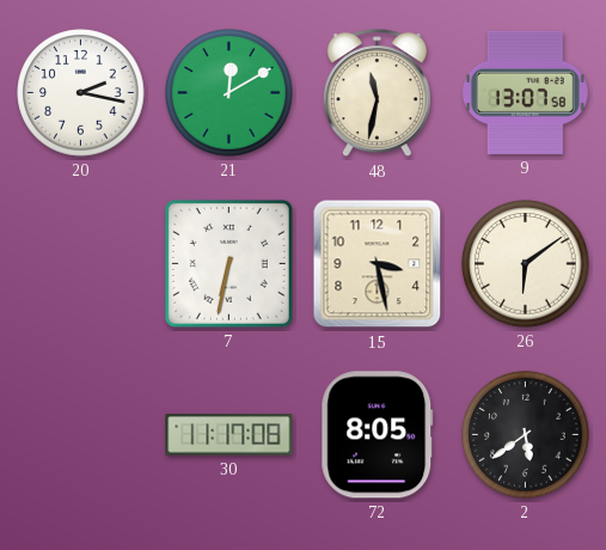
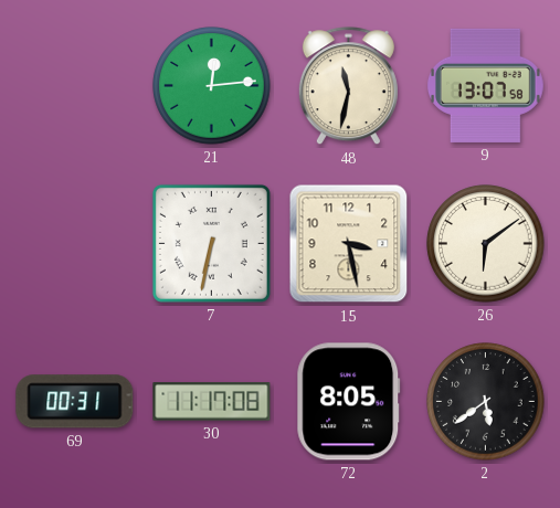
20: 2:17 -> none (81, 93)
21: 12:10 -> 12:14 (212, 86)
69: none -> 00:31 (75, 402)
